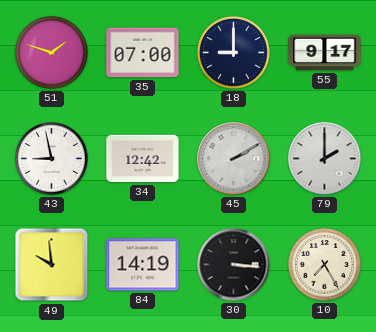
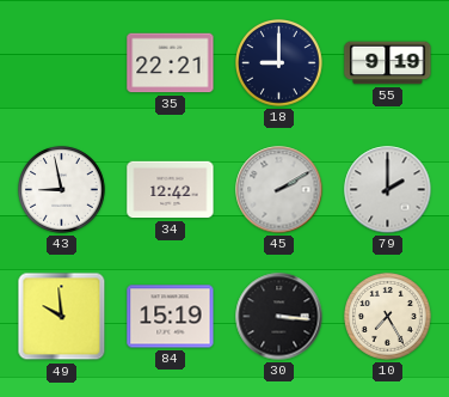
51: 1:48 -> none (52, 53)
35: 07:00 -> 22:21 (171, 63)
55: 9:17 -> 9:19 (388, 63)
84: 14:19 -> 15:19 (171, 317)
